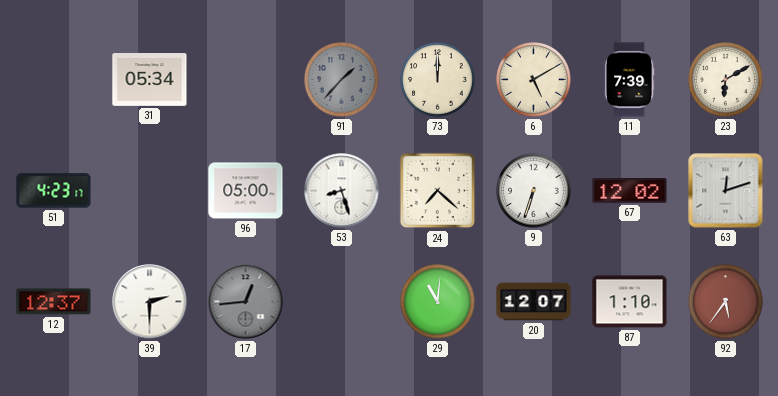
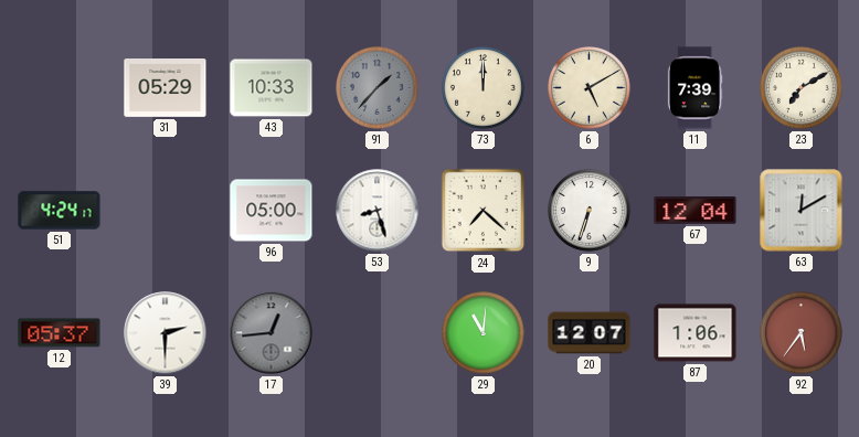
31: 05:34 -> 05:29 (166, 88)
43: none -> 10:33 (272, 88)
23: 6:10 -> 7:10 (802, 88)
51: 4:23 -> 4:24 (60, 211)
67: 12:02 -> 12:04 (696, 211)
63: 12:12 -> 12:10 (802, 211)
12: 12:37 -> 05:37 (60, 333)
87: 1:10 -> 1:06 (696, 333)
